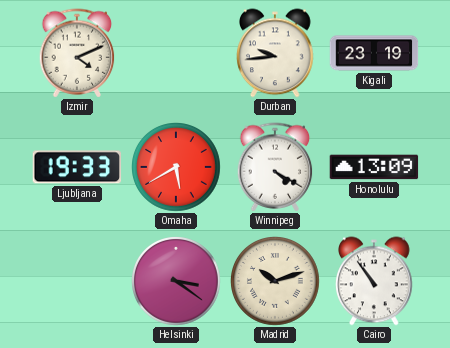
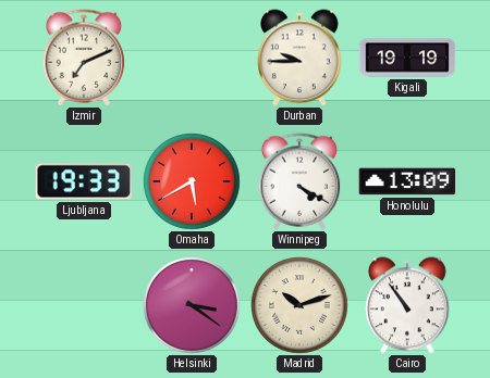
Izmir: 4:11 -> 7:11 (84, 58)
Durban: 9:44 -> 9:45 (301, 58)
Kigali: 23:19 -> 19:19 (407, 58)
